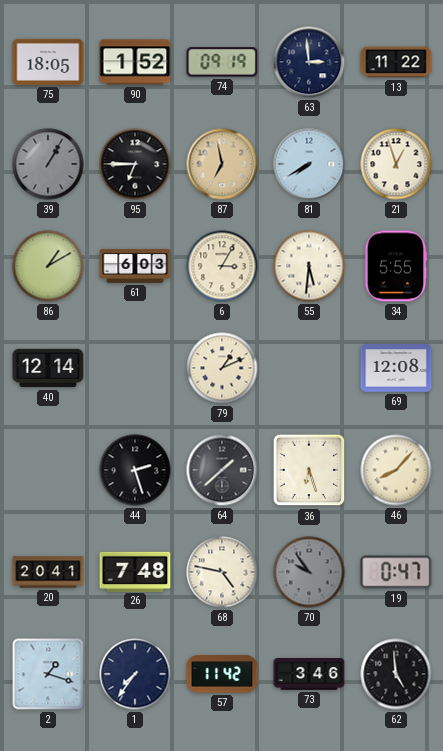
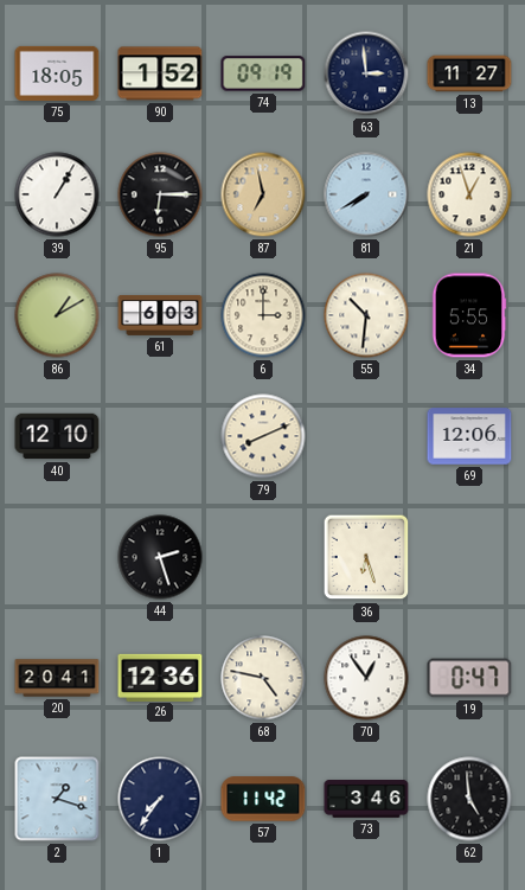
13: 11:22 -> 11:27 (469, 73)
39 dial: grey -> white (57, 194)
95: 6:45 -> 6:15 (160, 194)
6: 3:05 -> 3:00 (263, 315)
55: 5:31 -> 10:31 (366, 315)
40: 12:14 -> 12:10 (57, 436)
79: 1:11 -> 8:11 (263, 436)
69: 12:08 -> 12:06 (469, 436)
64: 1:38 -> none (222, 470)
46: 8:07 -> none (396, 470)
26: 7:48 -> 12:36 (160, 677)
70: 9:54 -> 12:54 (366, 678)
70 dial: grey -> white (366, 678)
